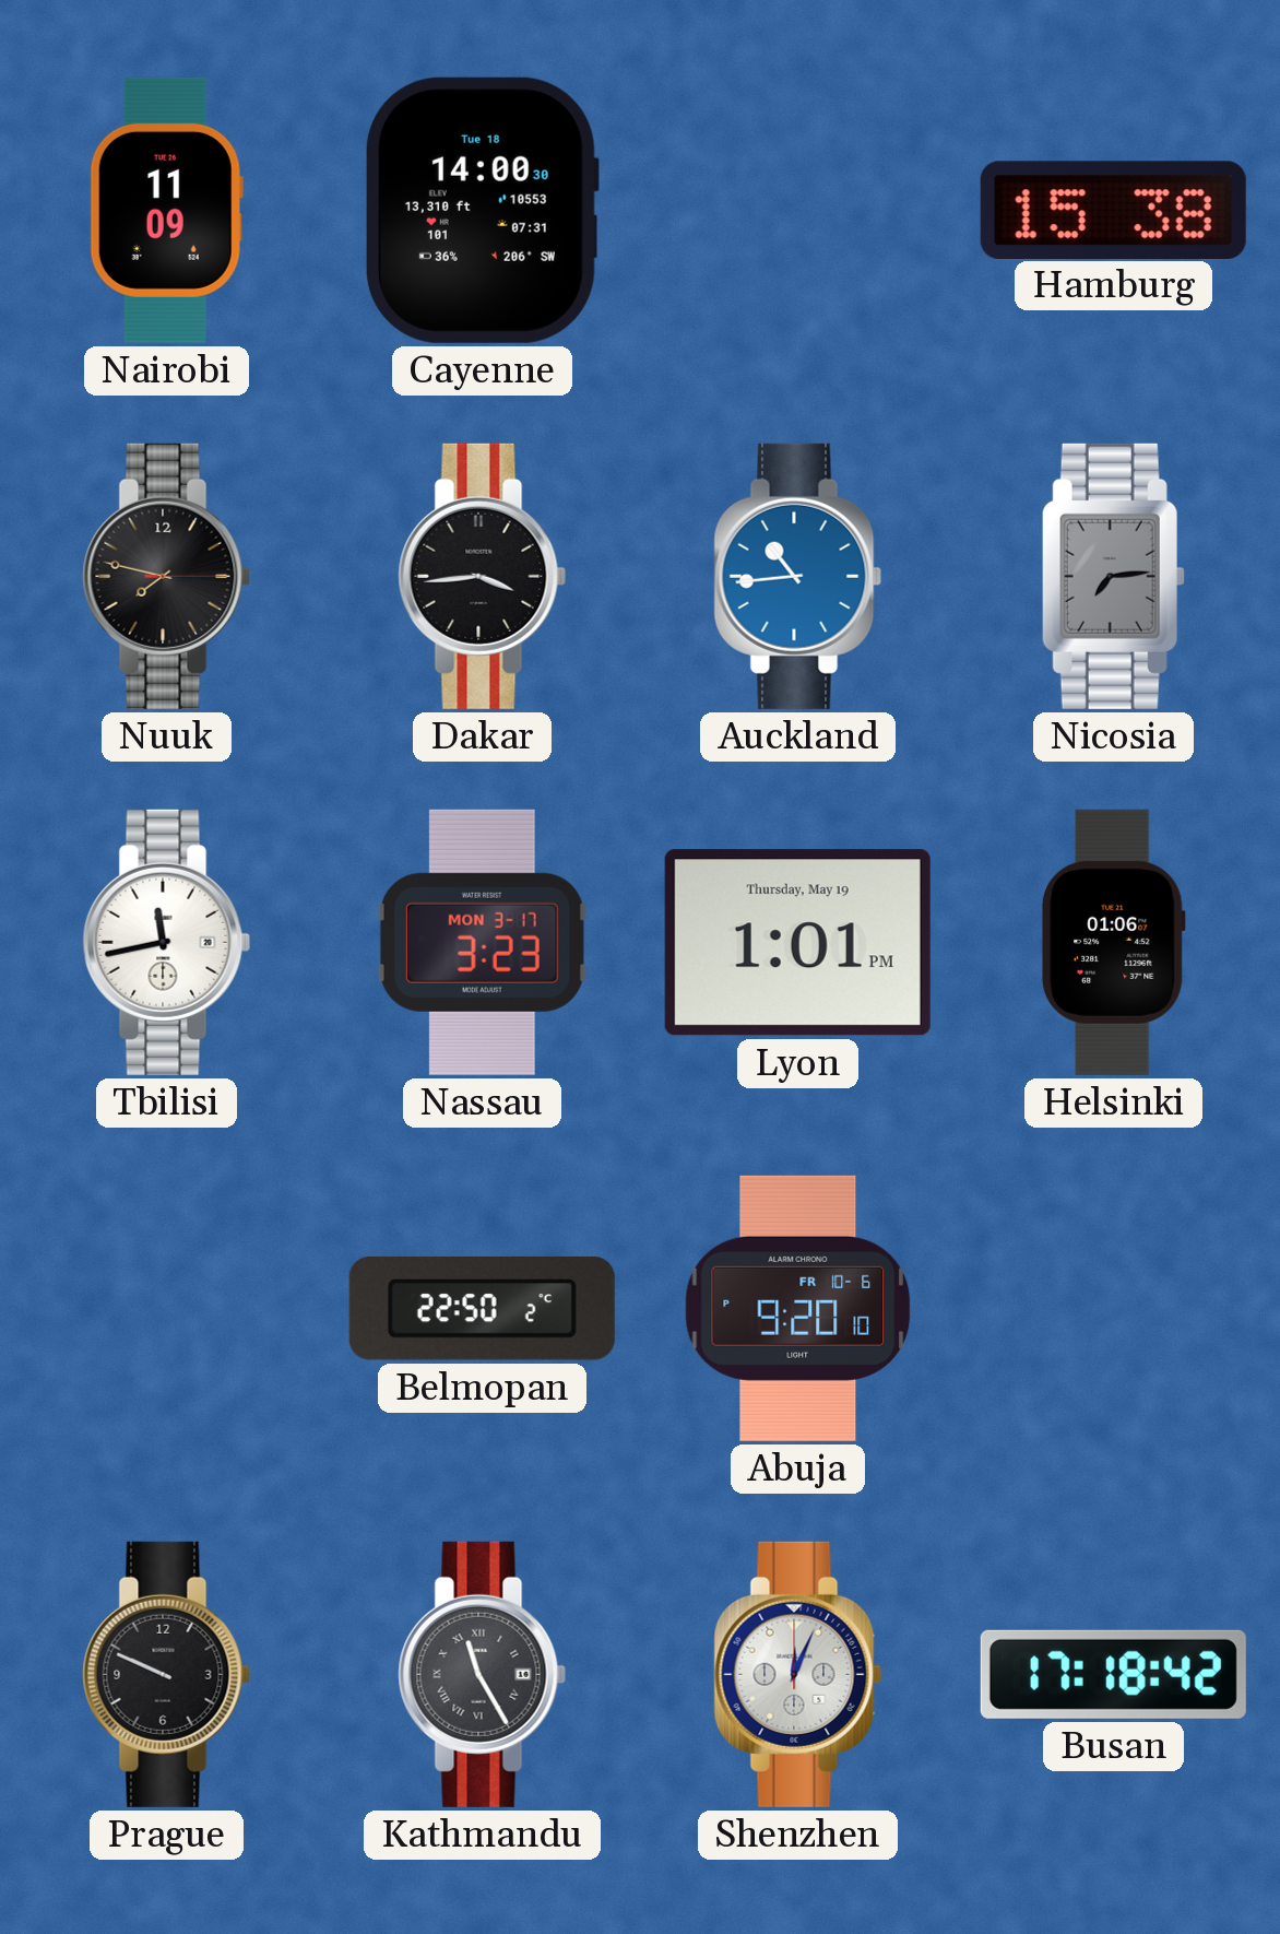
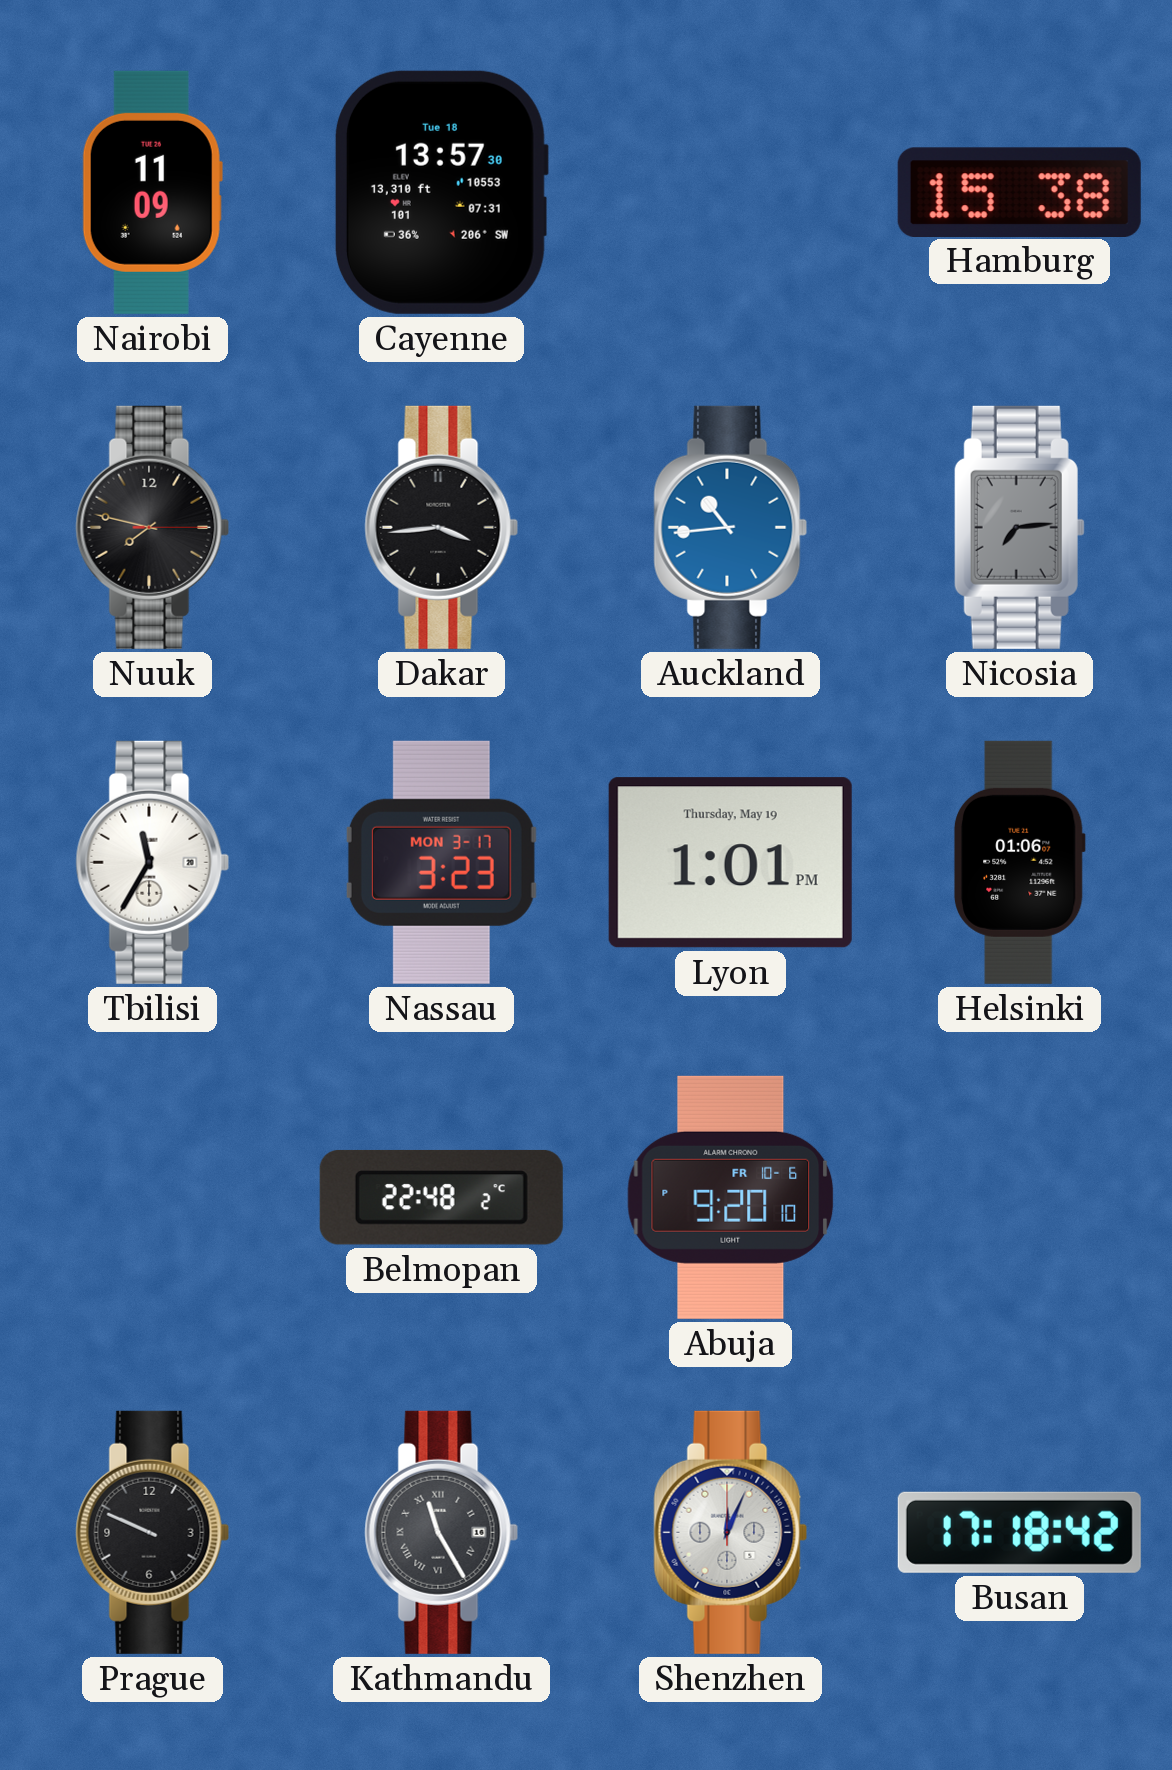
Cayenne: 14:00 -> 13:57 (441, 192)
Tbilisi: 11:43 -> 11:35 (153, 862)
Belmopan: 22:50 -> 22:48 (441, 1197)
